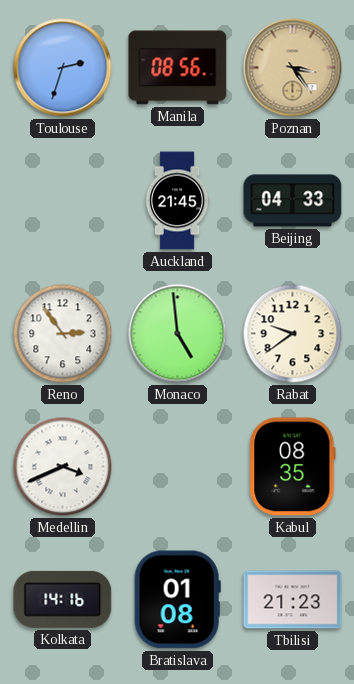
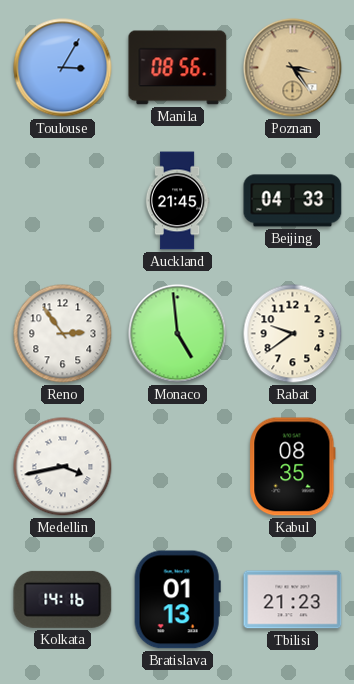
Toulouse: 2:33 -> 3:05 (63, 68)
Medellin: 3:41 -> 3:43 (63, 467)
Bratislava: 01:08 -> 01:13 (177, 600)
